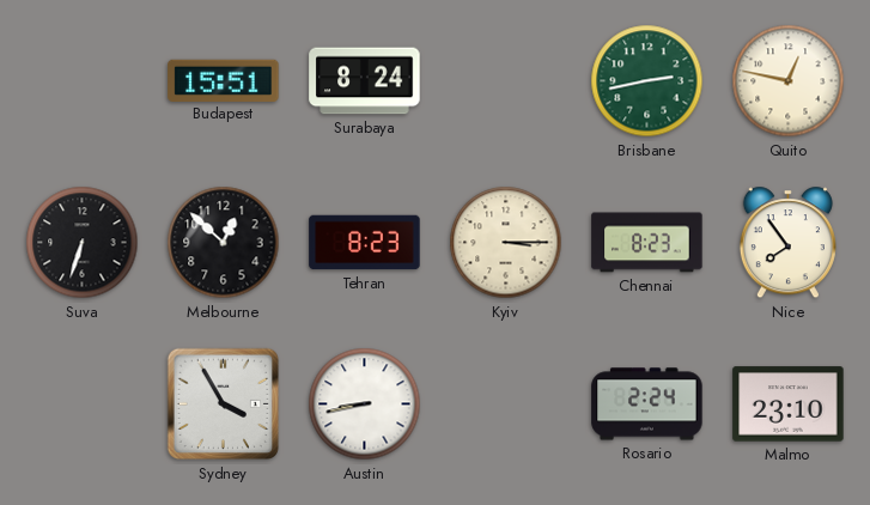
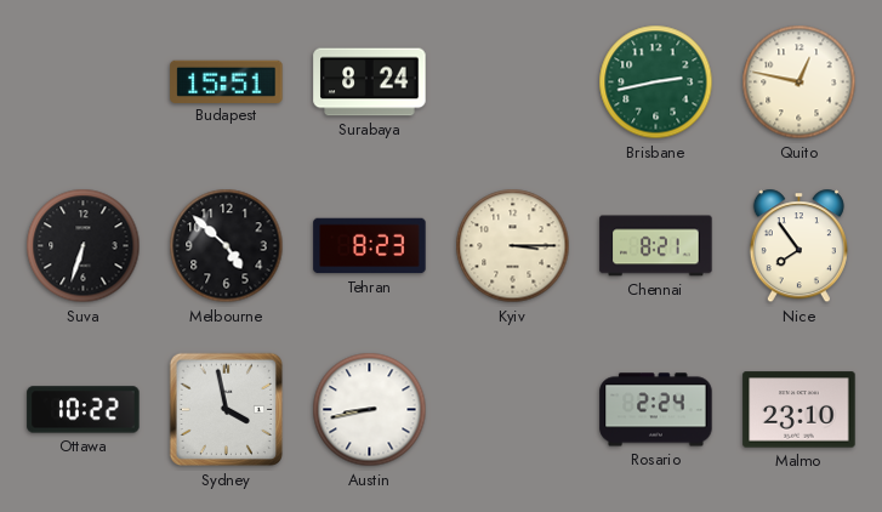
Melbourne: 12:52 -> 4:52 (227, 246)
Chennai: 8:23 -> 8:21 (656, 246)
Ottawa: none -> 10:22 (84, 410)
Sydney: 3:55 -> 3:58 (227, 410)
